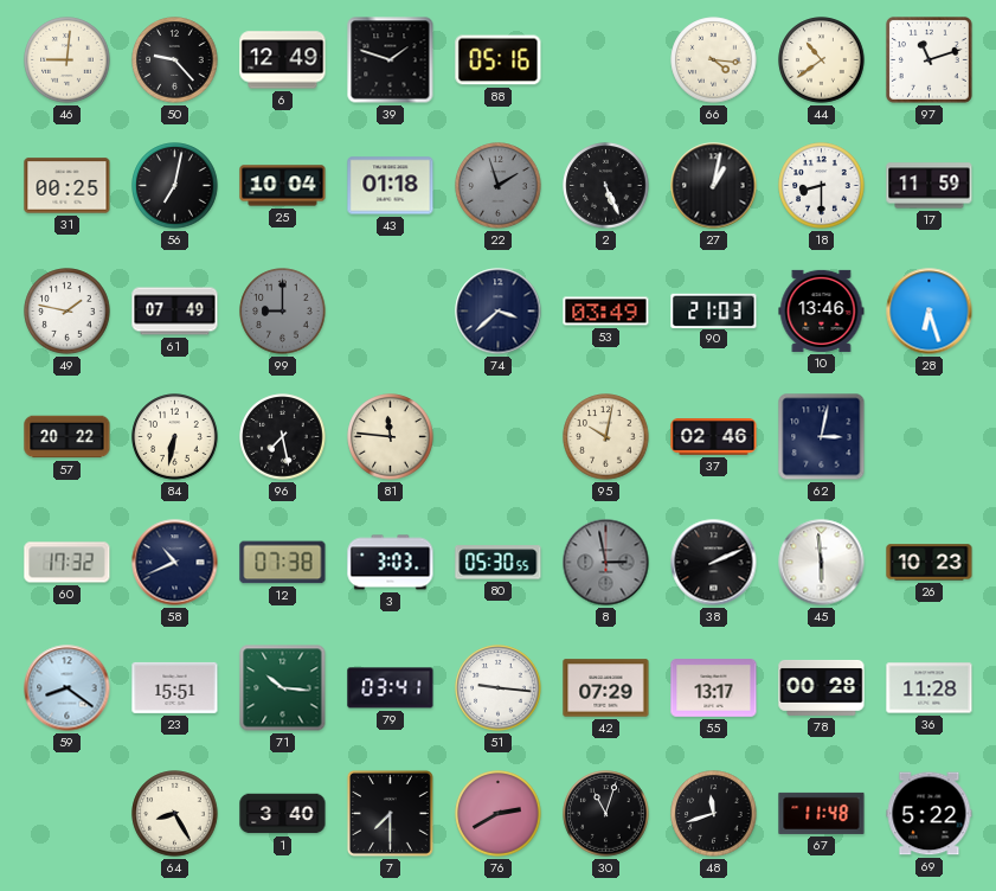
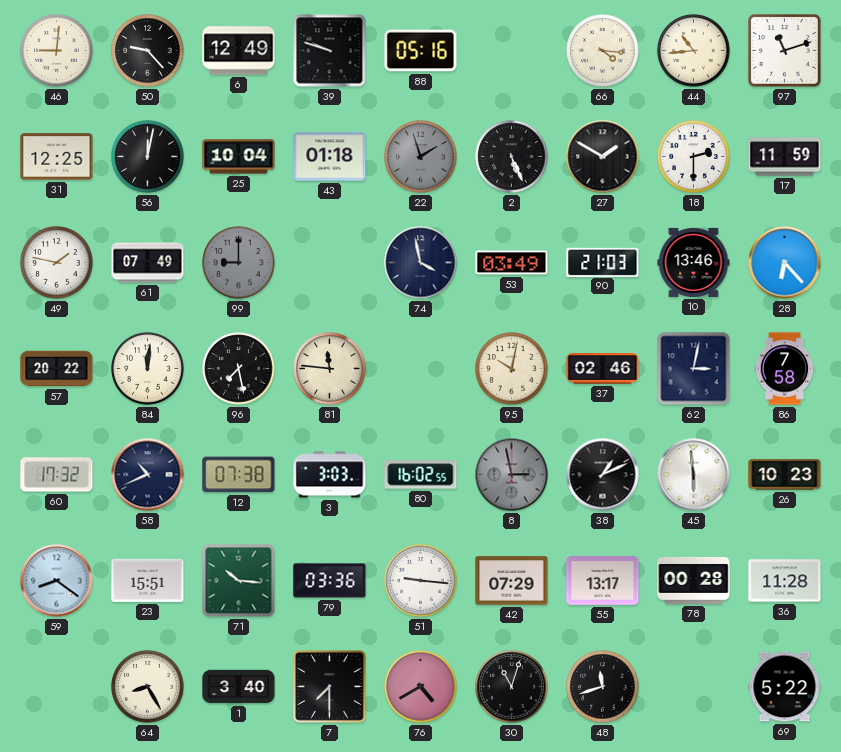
39: 1:48 -> 9:48 (330, 51)
44: 10:39 -> 10:44 (694, 51)
31: 00:25 -> 12:25 (57, 157)
56: 7:02 -> 12:02 (148, 157)
27: 1:02 -> 1:50 (603, 157)
18: 8:30 -> 2:30 (694, 157)
74: 3:38 -> 3:58 (421, 263)
28: 6:27 -> 6:23 (785, 263)
84: 6:32 -> 12:01 (148, 369)
86: none -> 7:58 (785, 369)
80: 05:30 -> 16:02 (421, 475)
38: 2:11 -> 1:11 (603, 475)
79: 03:41 -> 03:36 (330, 581)
76: 2:40 -> 4:40 (421, 687)
67: 11:48 -> none (822, 813)
